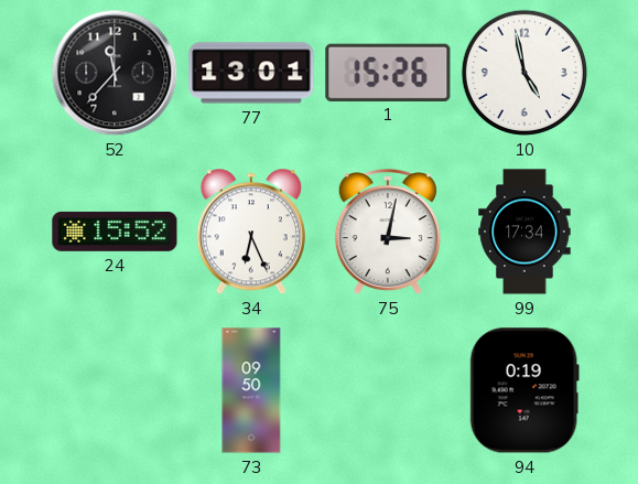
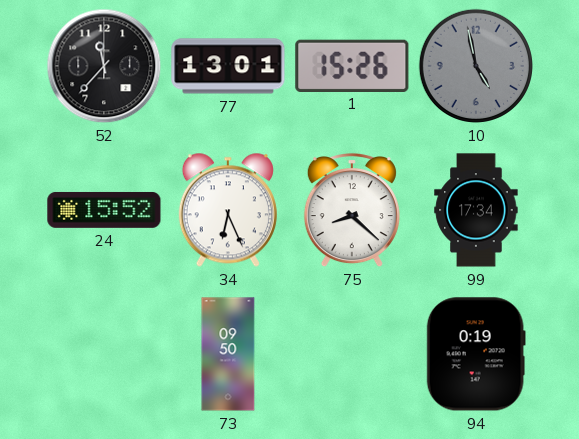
10 dial: white -> grey (476, 66)
75: 3:02 -> 8:22 (352, 211)
